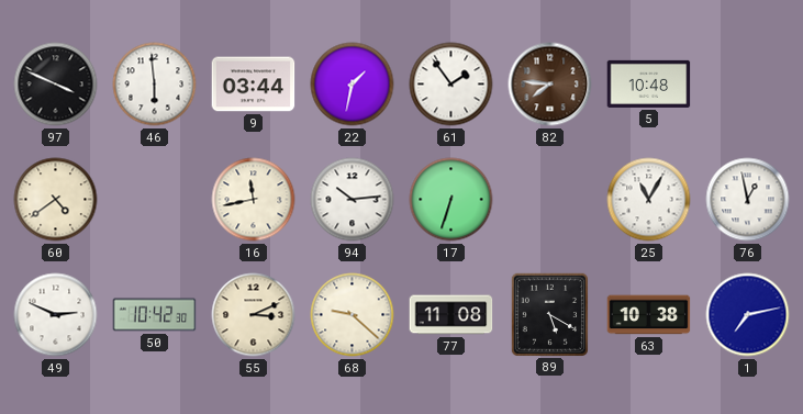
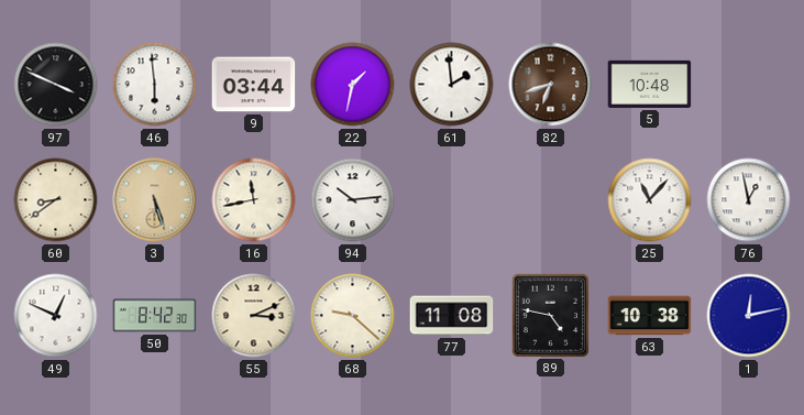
61: 1:54 -> 1:59 (452, 85)
82: 7:46 -> 6:42 (551, 85)
60: 4:39 -> 8:39 (56, 200)
3: none -> 5:27 (155, 200)
17: 6:33 -> none (451, 200)
25: 11:05 -> 11:07 (650, 200)
49: 2:49 -> 12:49 (56, 316)
50: 10:42 -> 8:42 (155, 316)
89: 5:20 -> 4:47 (550, 315)
1: 7:13 -> 12:13 (749, 316)
